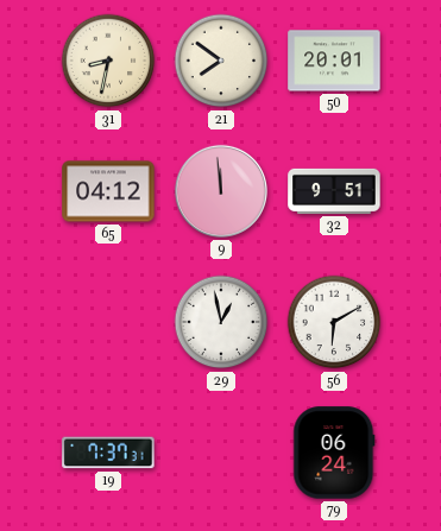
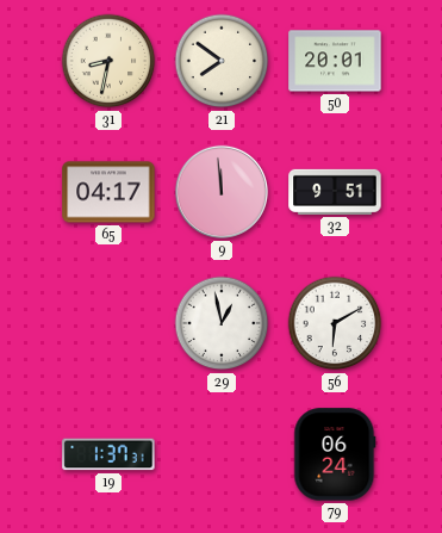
65: 04:12 -> 04:17 (108, 192)
19: 7:37 -> 1:37 (108, 454)
